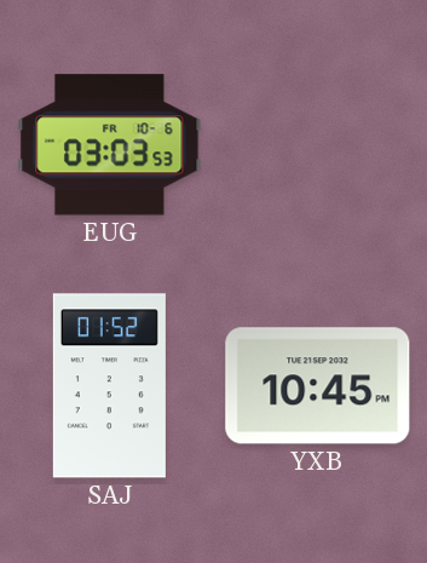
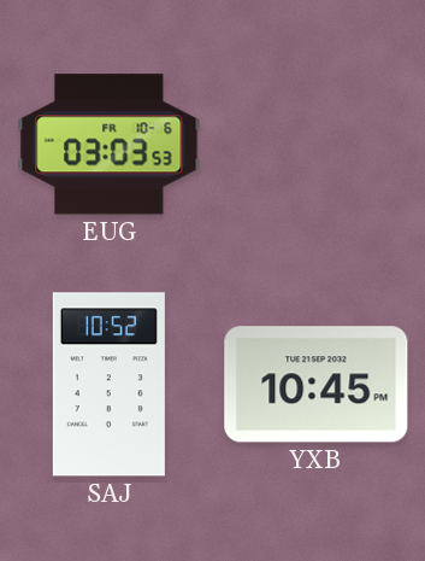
SAJ: 01:52 -> 10:52 (108, 385)
